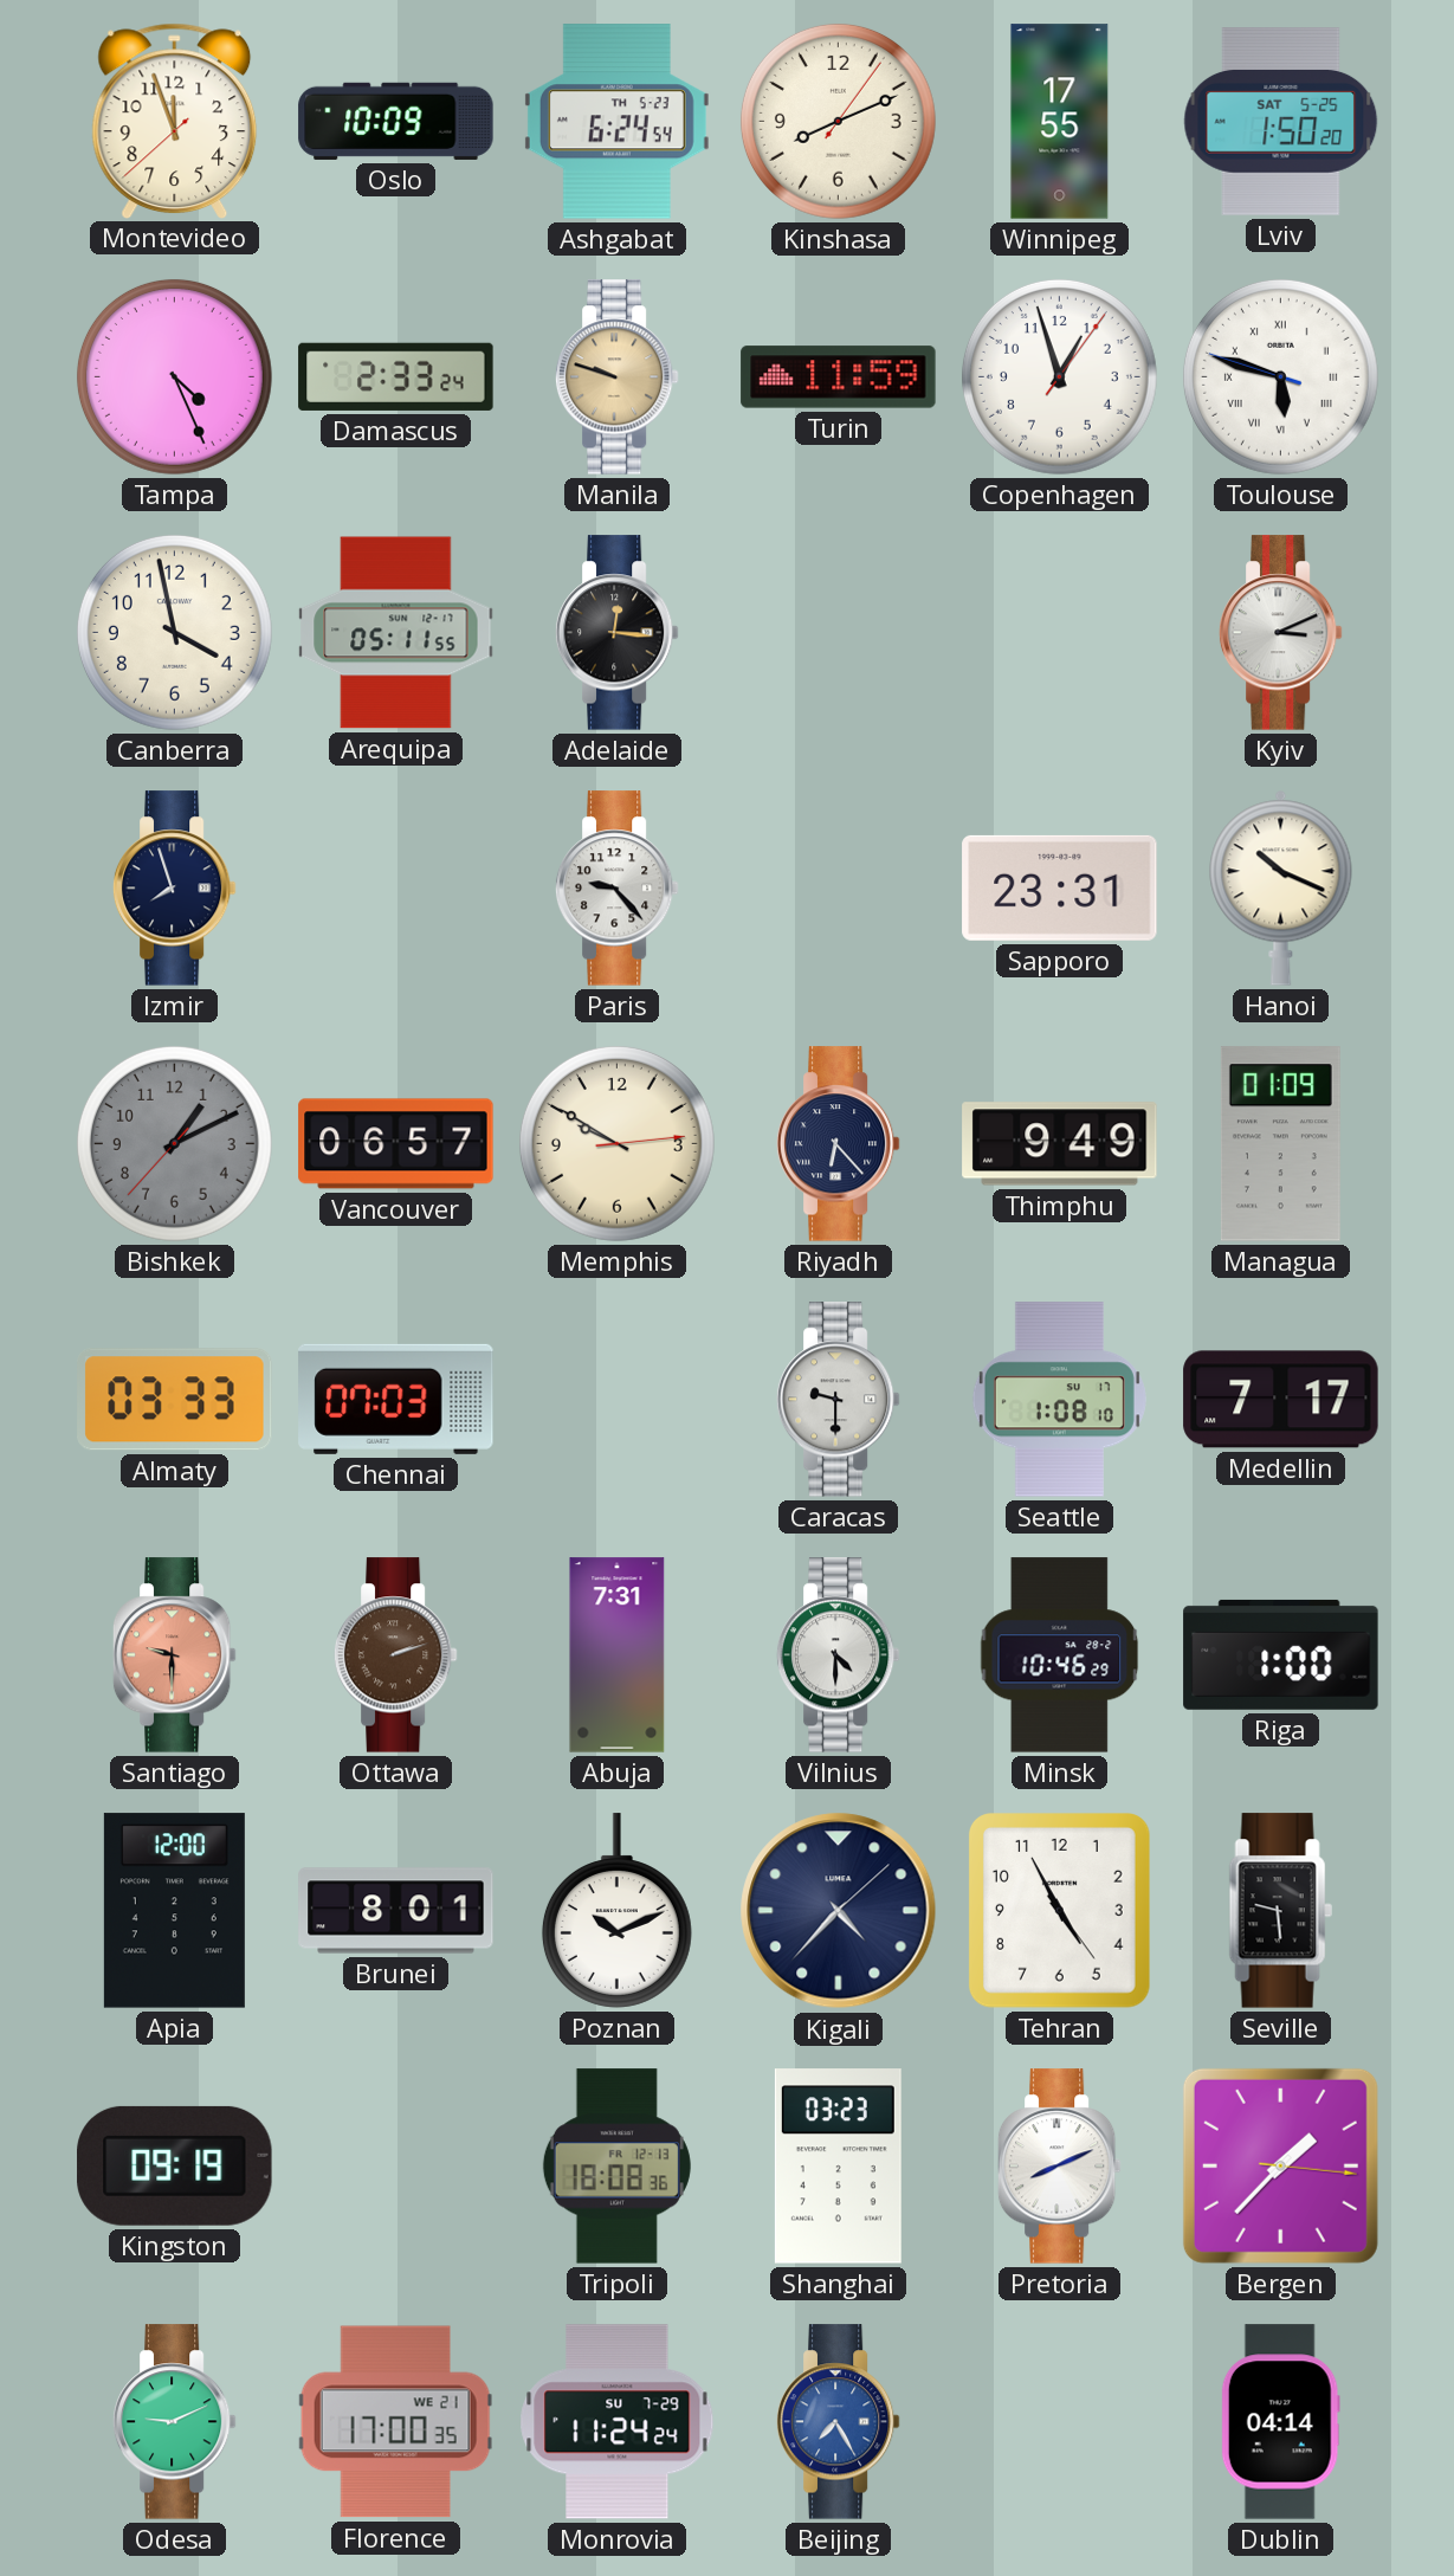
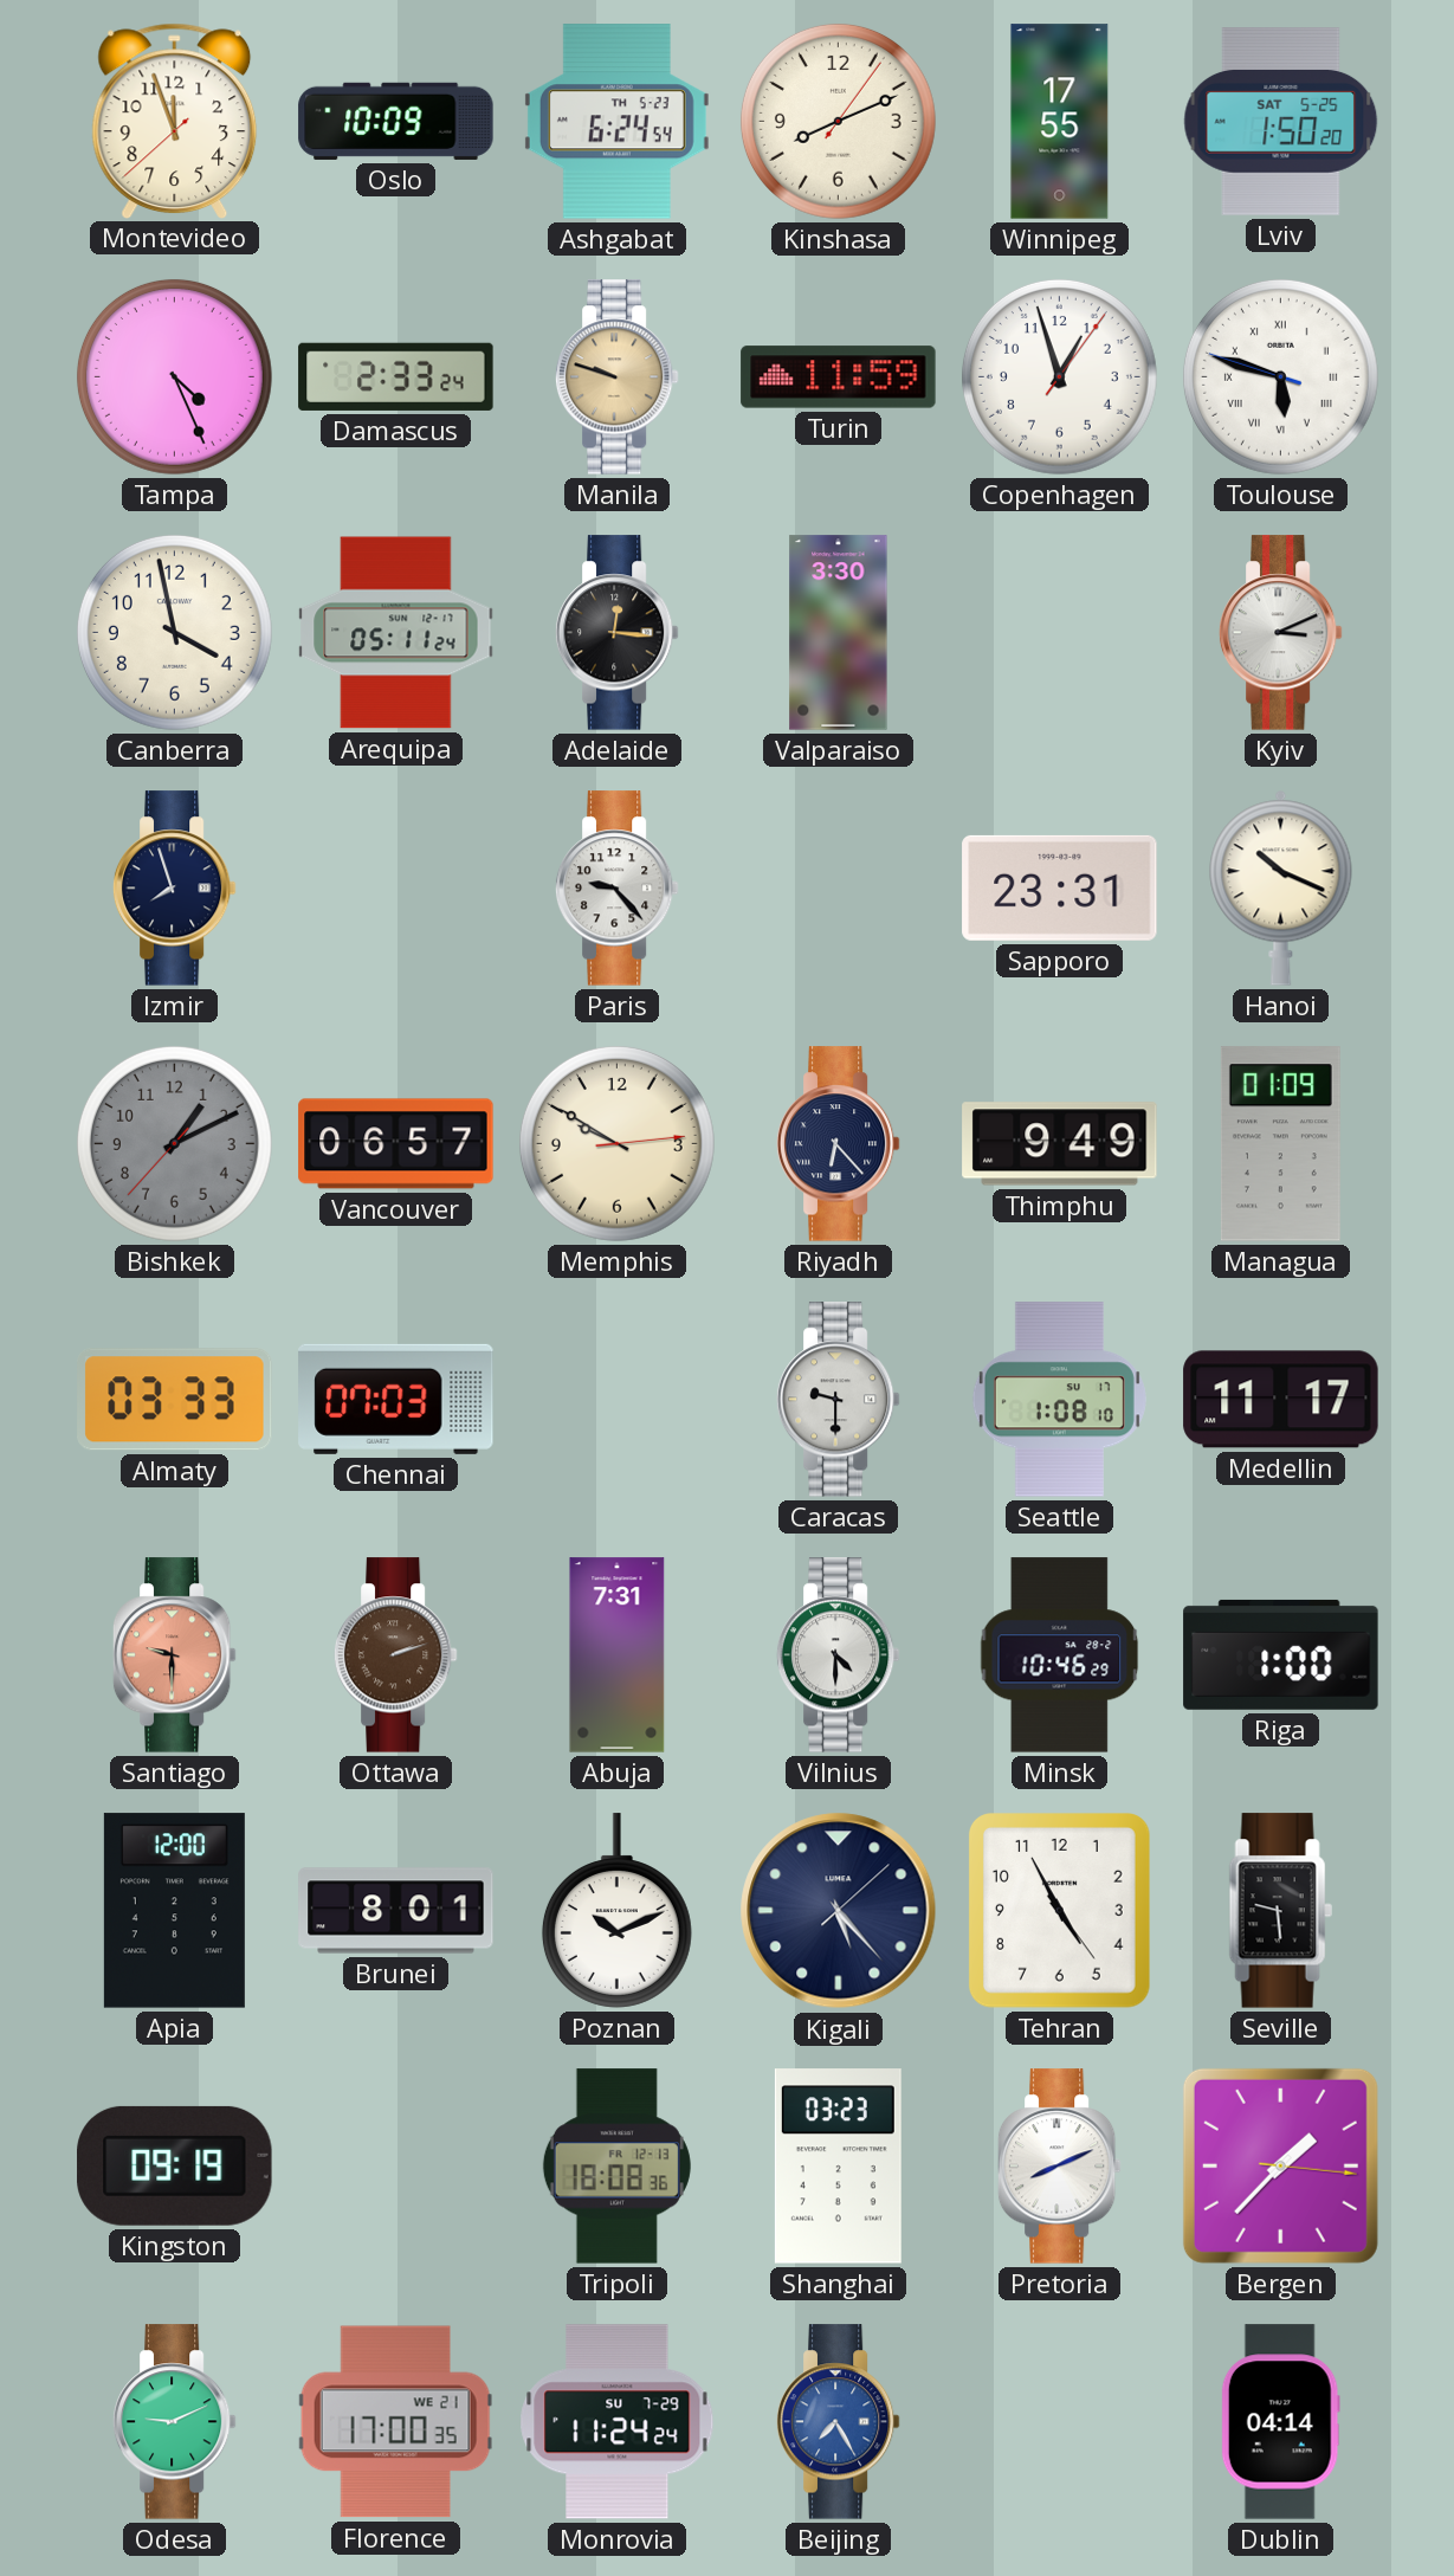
Arequipa: 05:11:55 -> 05:11:24 (396, 633)
Valparaiso: none -> 3:30 (839, 633)
Medellin: 7:17 -> 11:17 (1281, 1400)
Kigali: 4:37 -> 5:23 (839, 1911)
